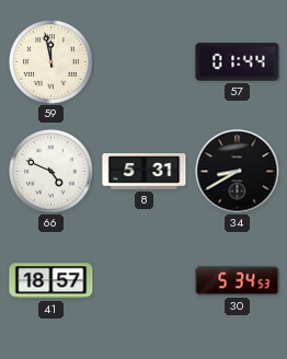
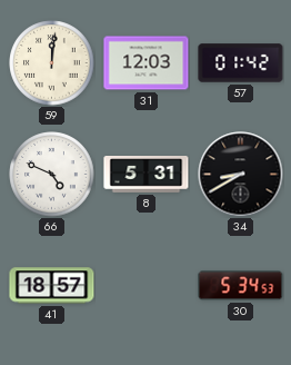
59: 11:58 -> 12:01 (52, 63)
31: none -> 12:03 (147, 63)
57: 01:44 -> 01:42 (241, 63)
